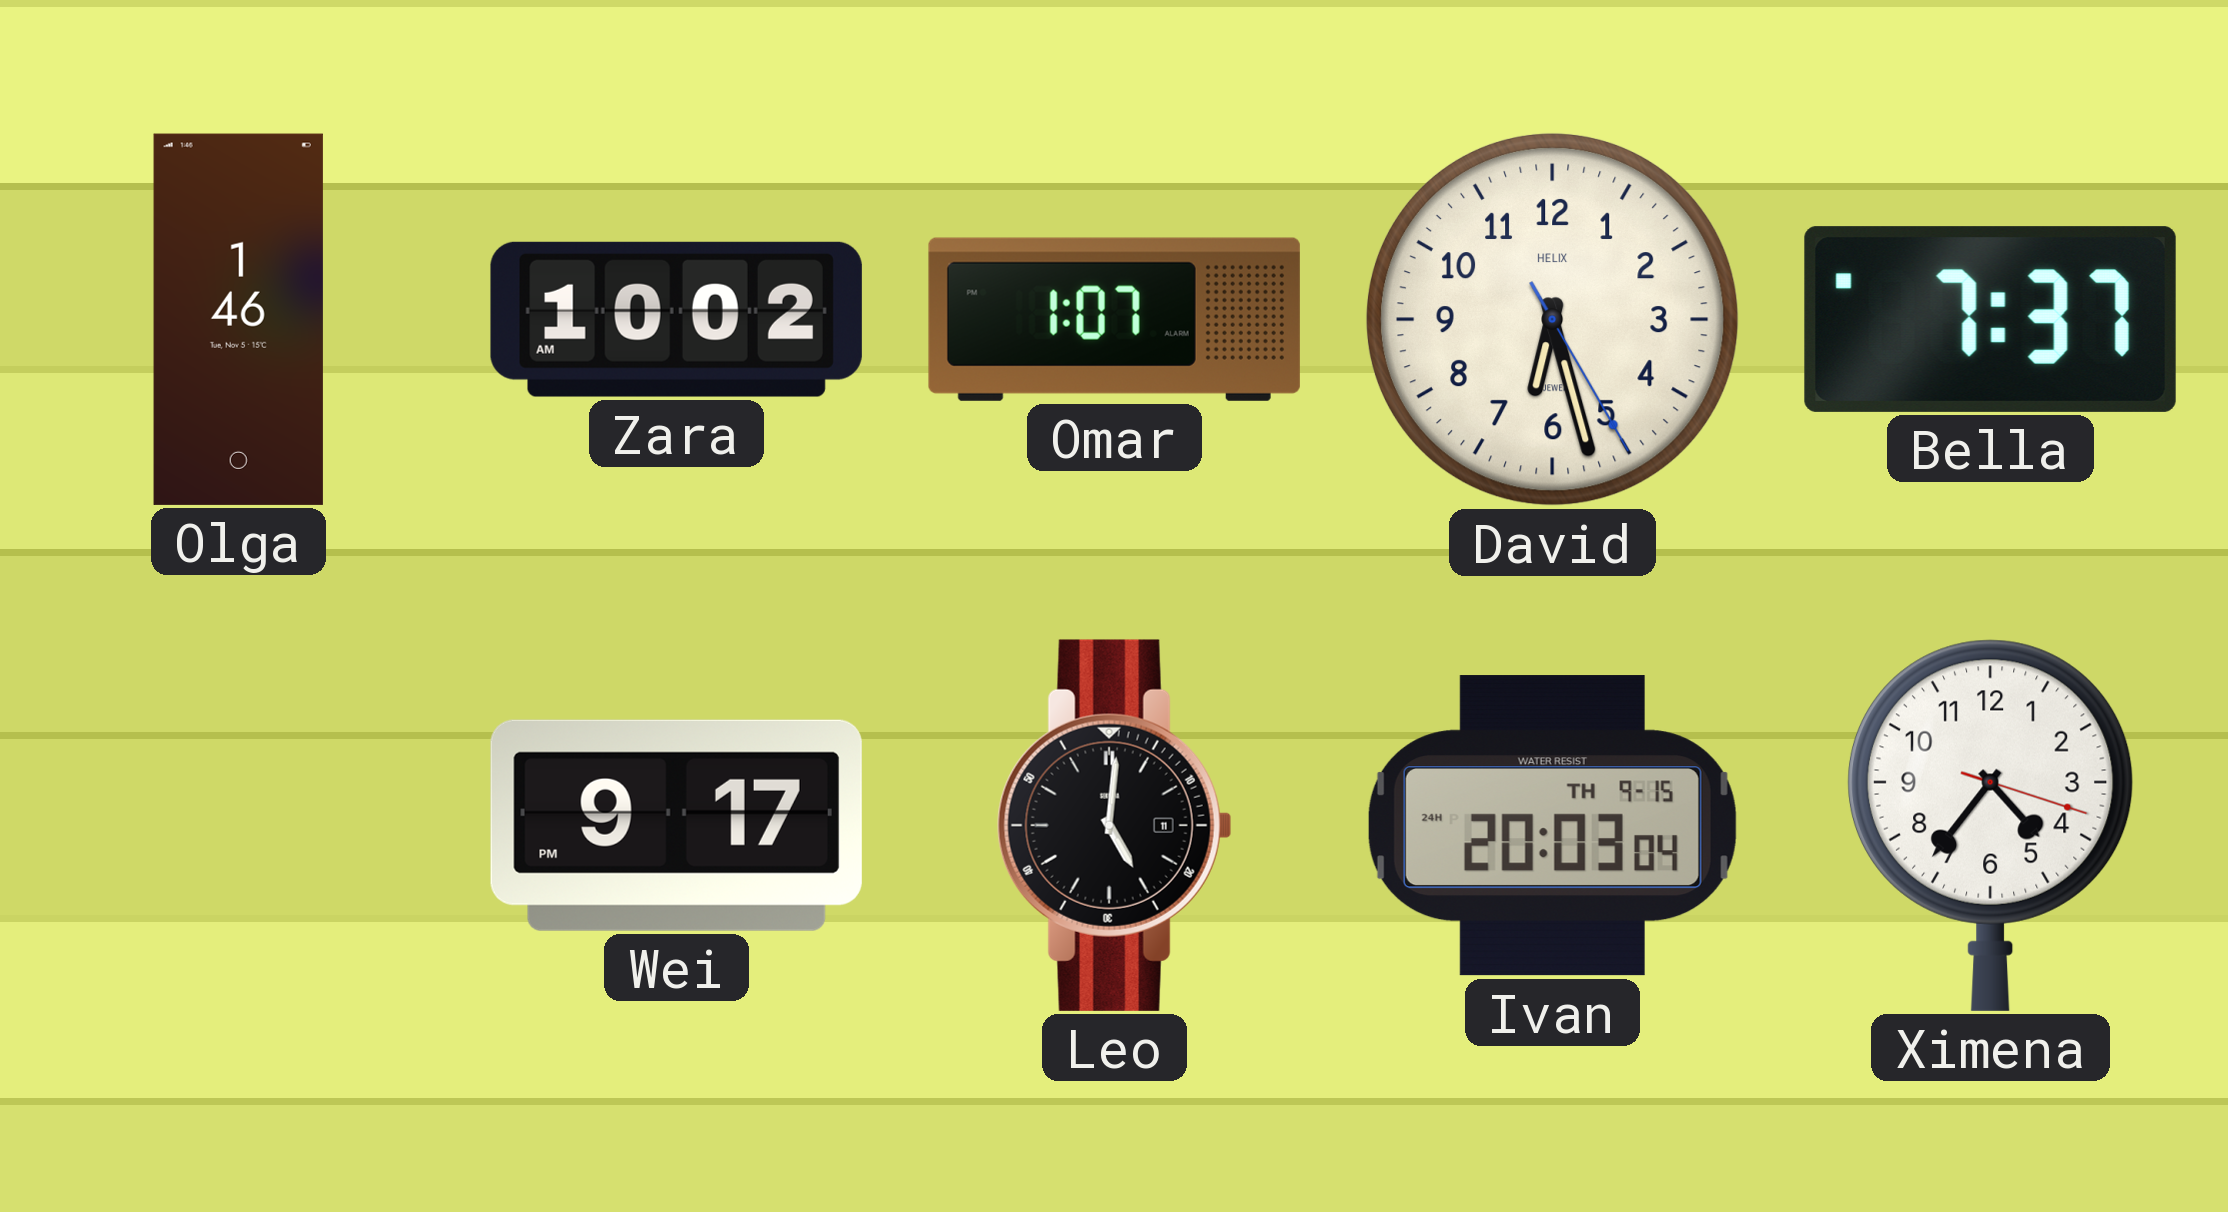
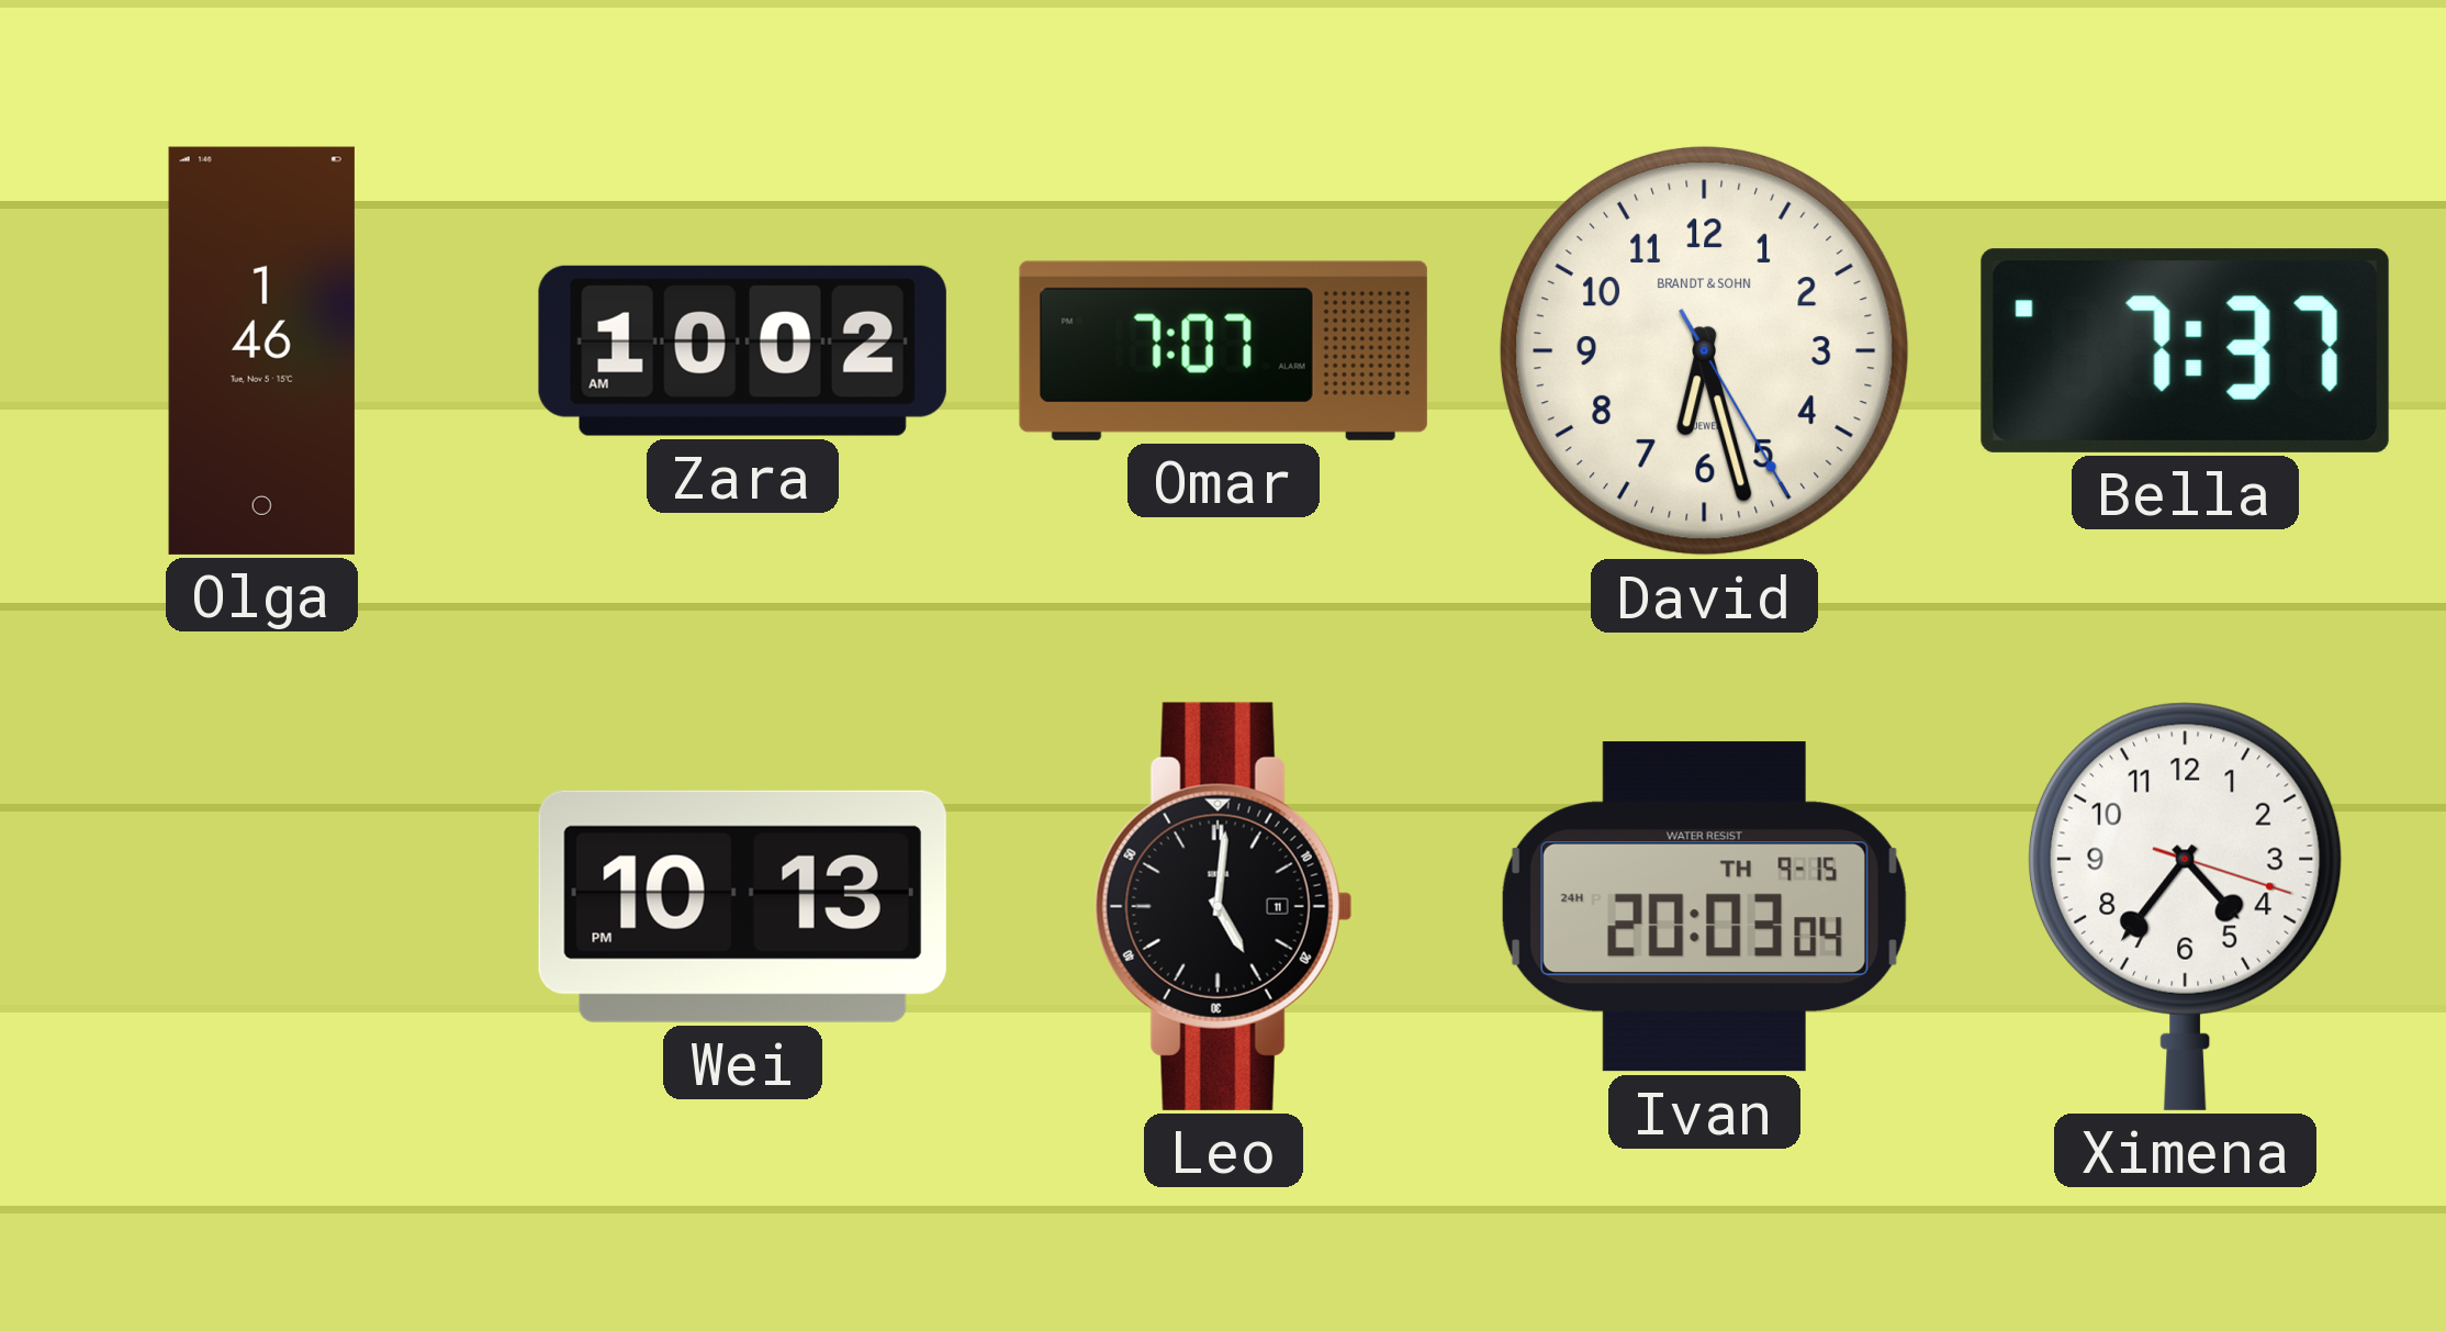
Omar: 1:07 -> 7:07 (1223, 350)
David brand: HELIX -> BRANDT & SOHN (1704, 350)
Wei: 9:17 -> 10:13 (742, 906)
